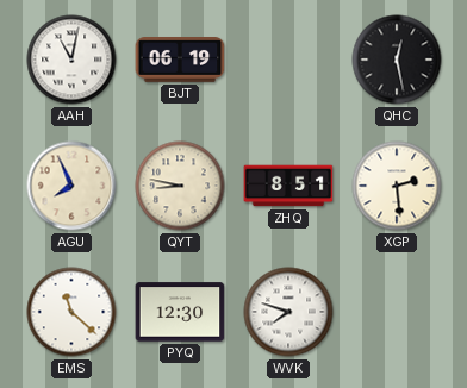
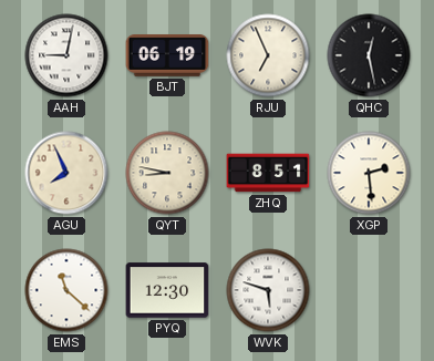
AAH: 11:02 -> 9:02 (66, 55)
RJU: none -> 6:56 (268, 55)
WVK: 7:48 -> 5:48 (268, 290)
